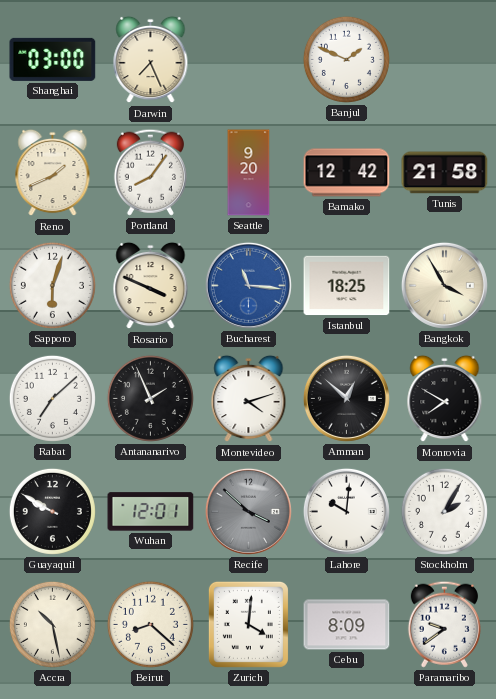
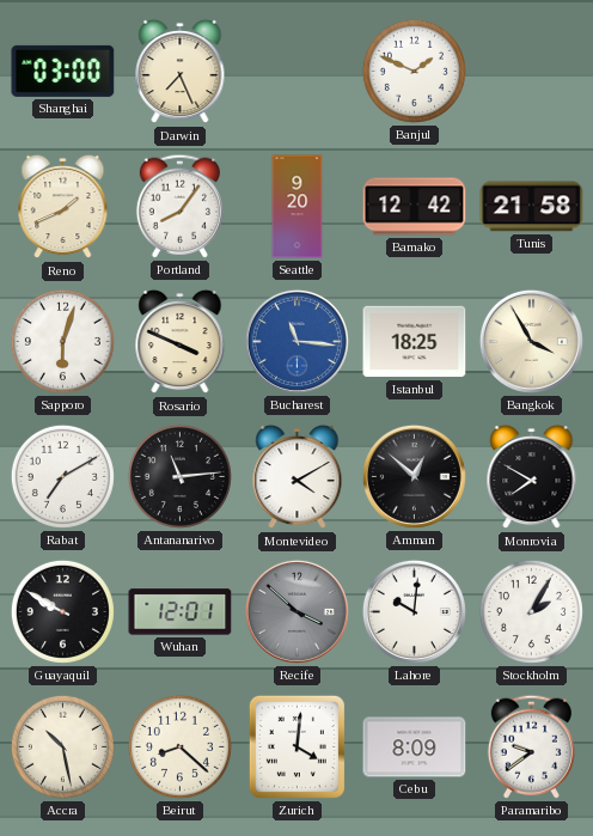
Rabat: 7:08 -> 7:10 (62, 476)
Antananarivo: 1:56 -> 11:14 (179, 476)
Montevideo: 4:12 -> 4:10 (298, 477)
